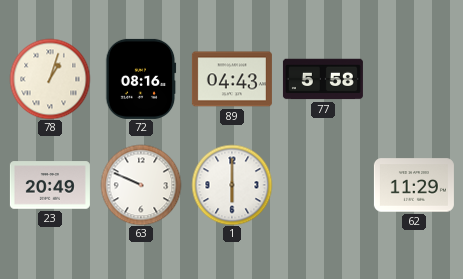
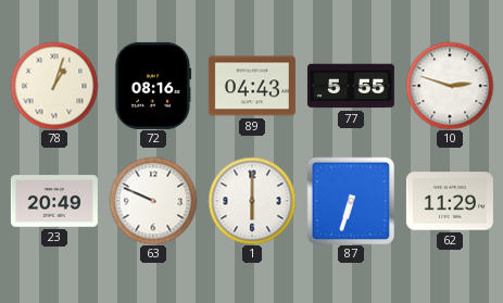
77: 5:58 -> 5:55 (351, 86)
10: none -> 2:48 (450, 86)
87: none -> 6:33 (351, 201)
